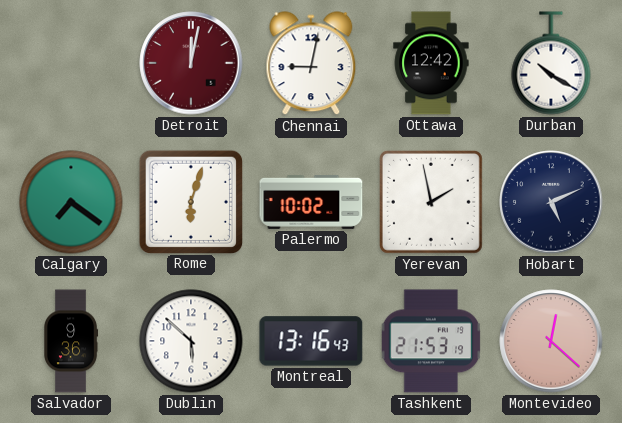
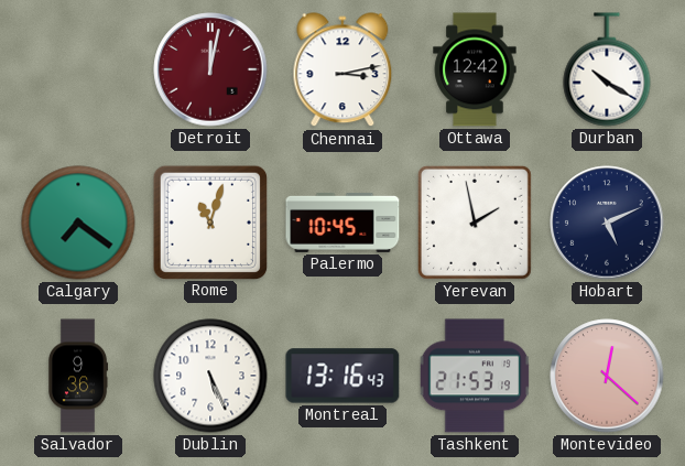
Chennai: 9:02 -> 3:13 (342, 71)
Rome: 6:03 -> 11:03 (209, 221)
Palermo: 10:02 -> 10:45 (342, 223)
Dublin: 5:52 -> 5:26 (210, 376)
